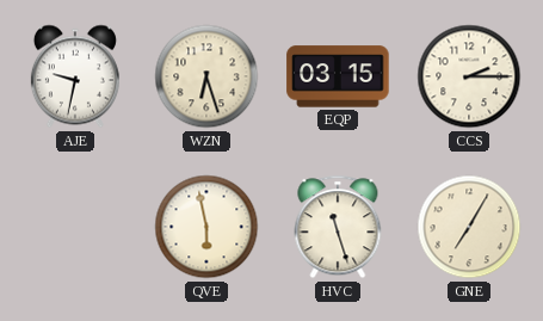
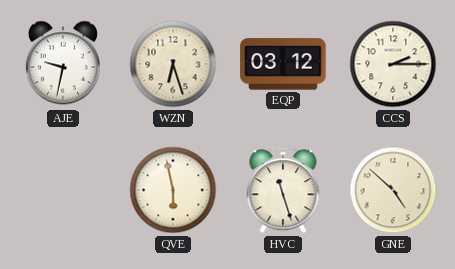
EQP: 03:15 -> 03:12 (283, 64)
GNE: 7:05 -> 4:52 (393, 190)
